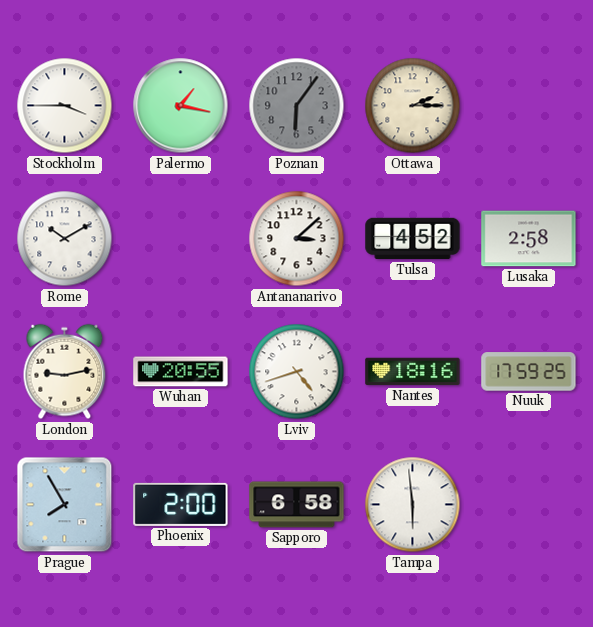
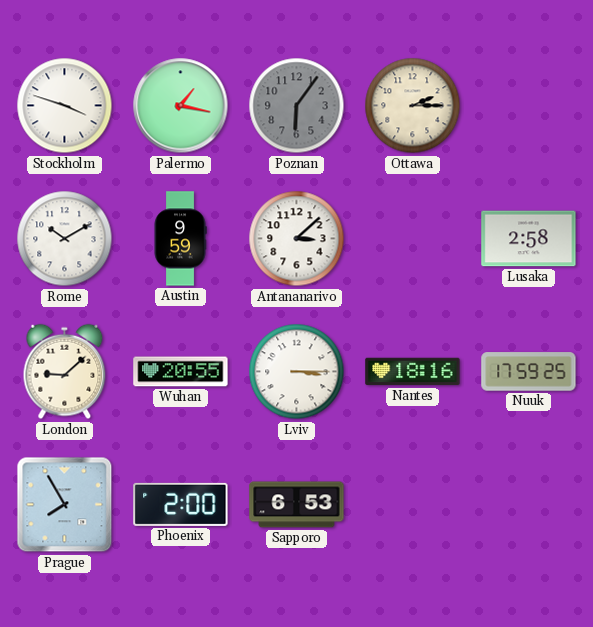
Stockholm: 3:45 -> 3:48 (65, 106)
Austin: none -> 9:59 (180, 239)
Tulsa: 4:52 -> none (413, 239)
London: 9:13 -> 9:08 (65, 372)
Lviv: 4:42 -> 3:15 (297, 372)
Sapporo: 6:58 -> 6:53 (297, 505)
Tampa: 5:59 -> none (413, 505)
